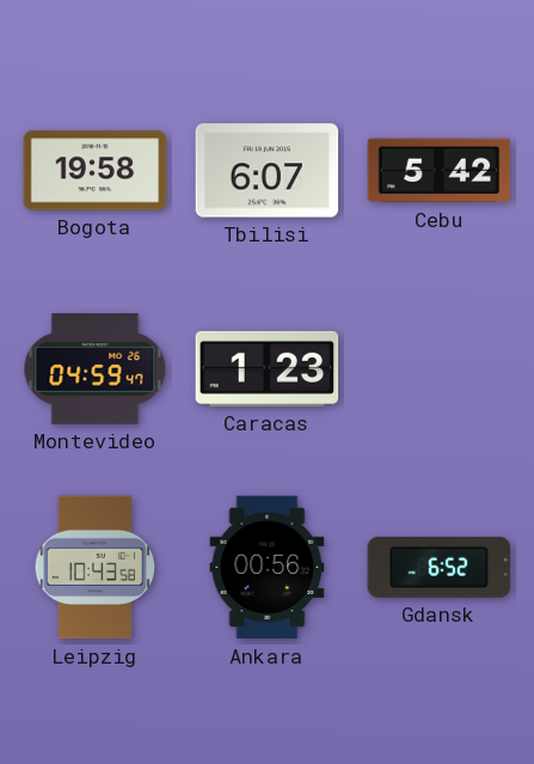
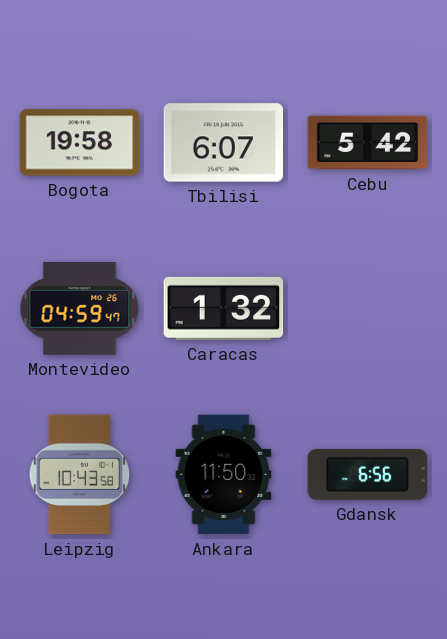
Caracas: 1:23 -> 1:32 (224, 308)
Ankara: 00:56 -> 11:50 (224, 475)
Gdansk: 6:52 -> 6:56 (368, 474)
